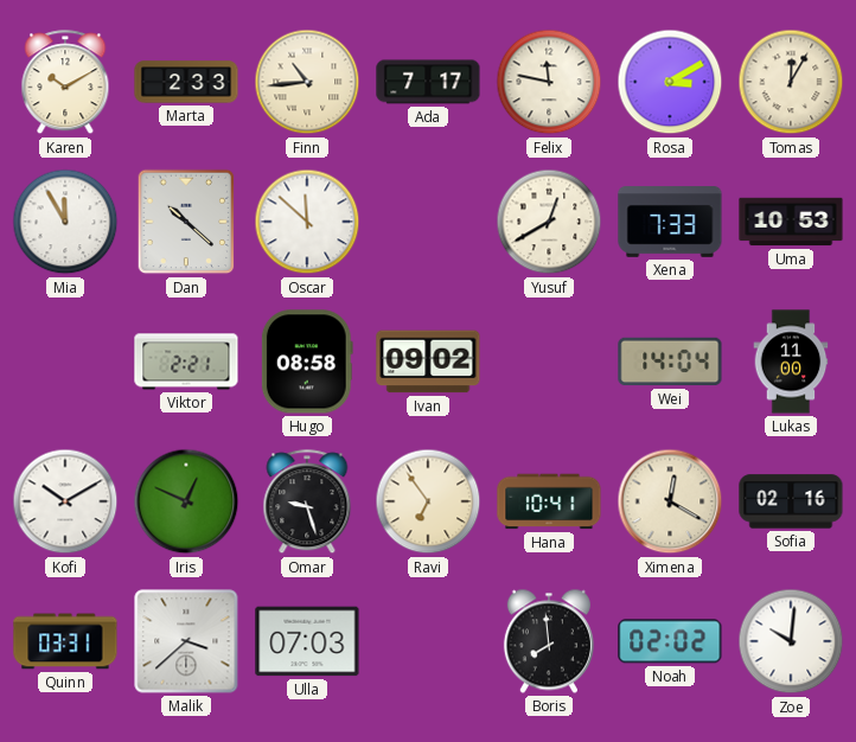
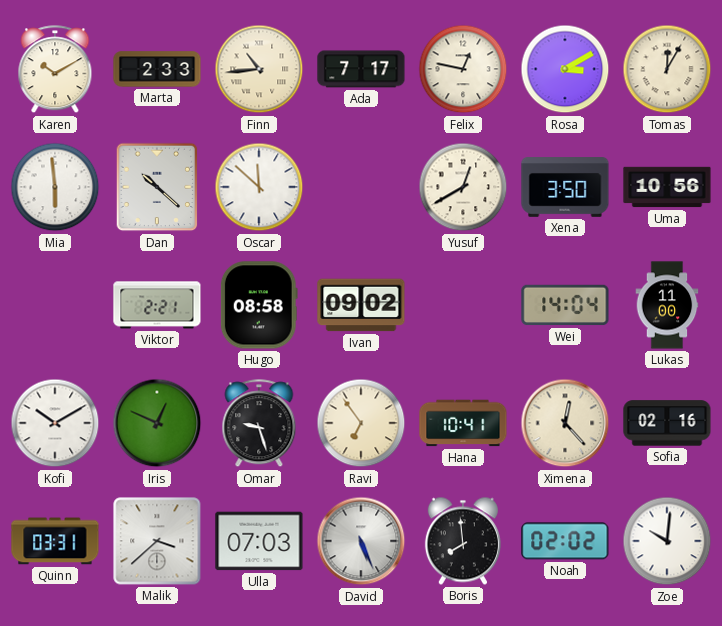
Felix: 11:47 -> 12:47 (463, 69)
Mia: 11:55 -> 5:59 (55, 187)
Xena: 7:33 -> 3:50 (565, 187)
Uma: 10:53 -> 10:56 (667, 187)
Ximena: 12:20 -> 12:23 (565, 423)
David: none -> 5:26 (361, 541)
